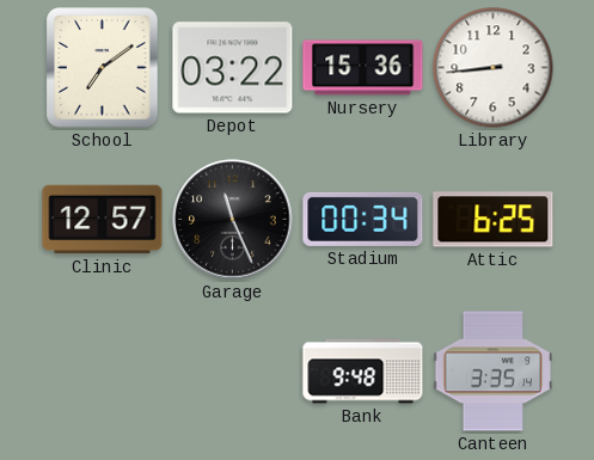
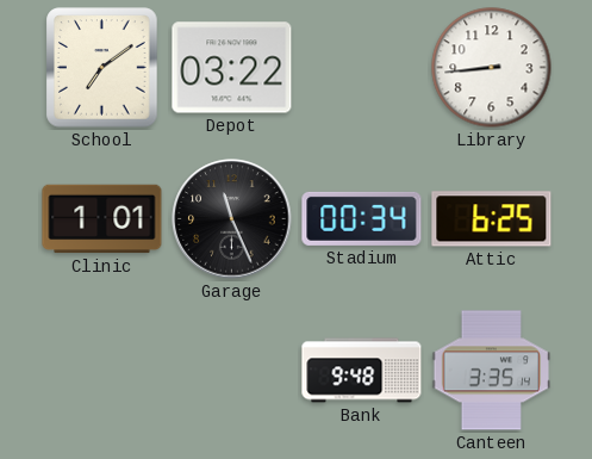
Nursery: 15:36 -> none (363, 68)
Clinic: 12:57 -> 1:01 (102, 219)
